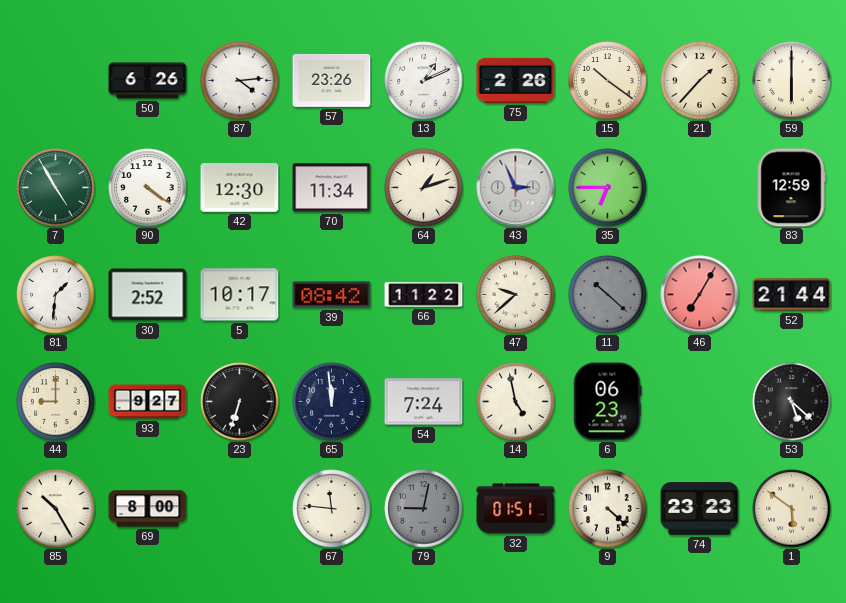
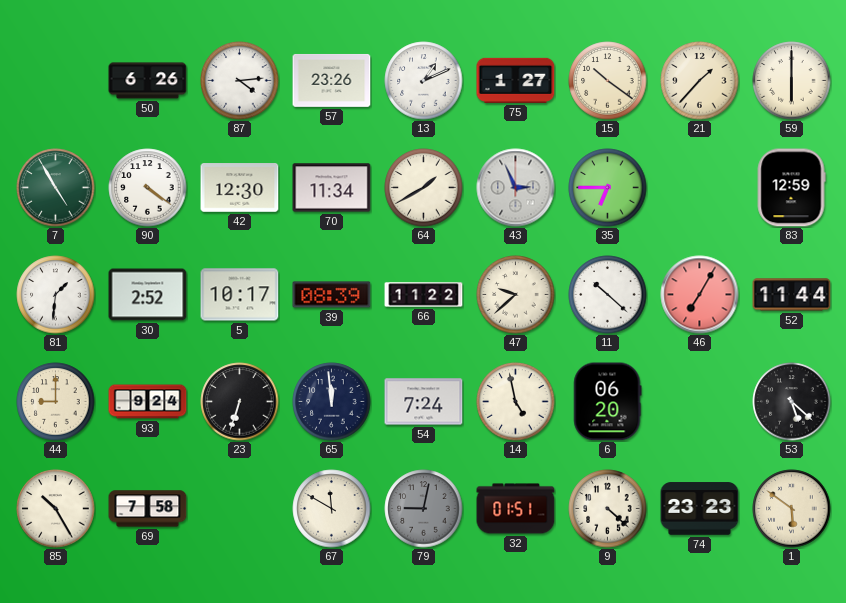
75: 2:26 -> 1:27 (516, 80)
64: 1:12 -> 1:40 (424, 188)
39: 08:42 -> 08:39 (332, 295)
11 dial: grey -> white (608, 295)
52: 21:44 -> 11:44 (792, 295)
93: 9:27 -> 9:24 (148, 402)
6: 06:23 -> 06:20 (608, 402)
69: 8:00 -> 7:58 (148, 509)
67: 11:46 -> 11:50 (332, 509)
